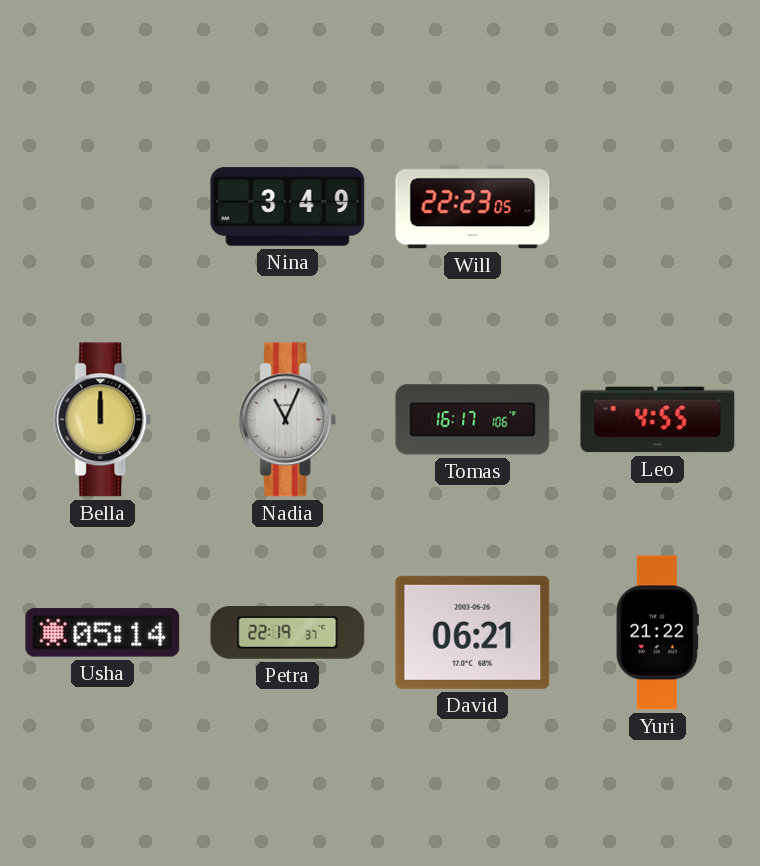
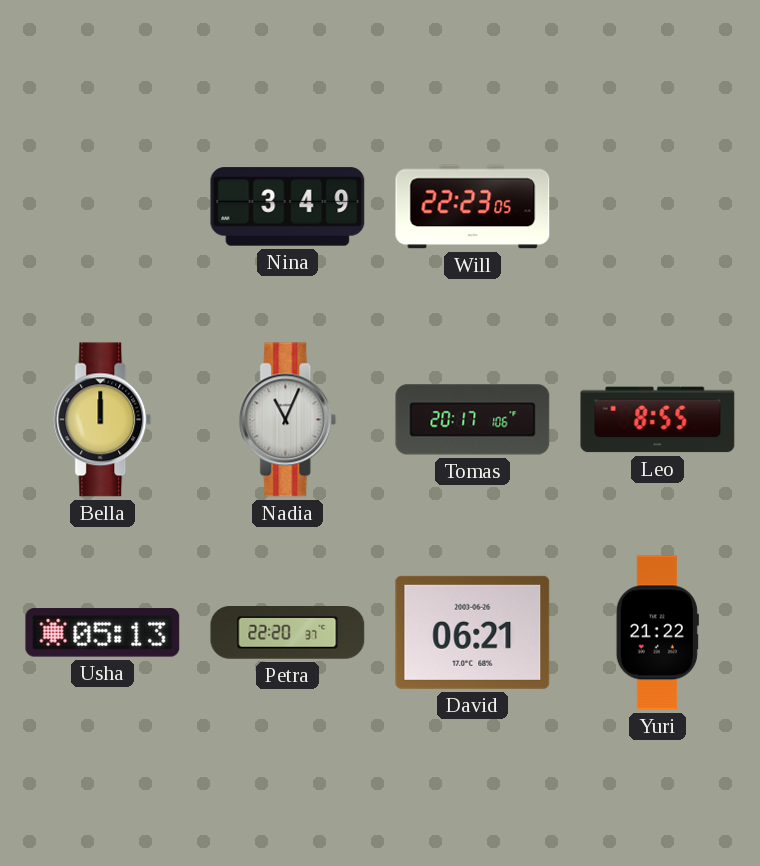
Tomas: 16:17 -> 20:17 (473, 420)
Leo: 4:55 -> 8:55 (658, 420)
Usha: 05:14 -> 05:13 (103, 633)
Petra: 22:19 -> 22:20 (288, 633)
